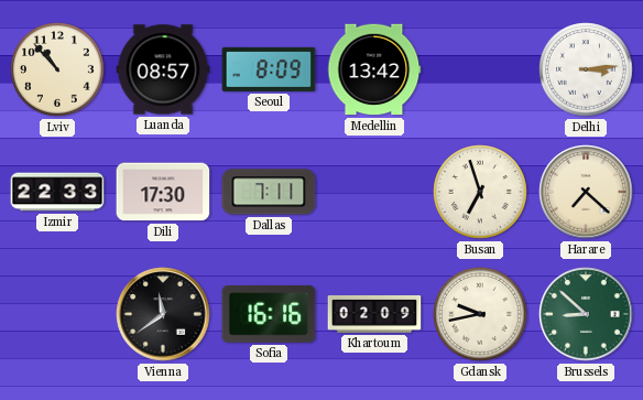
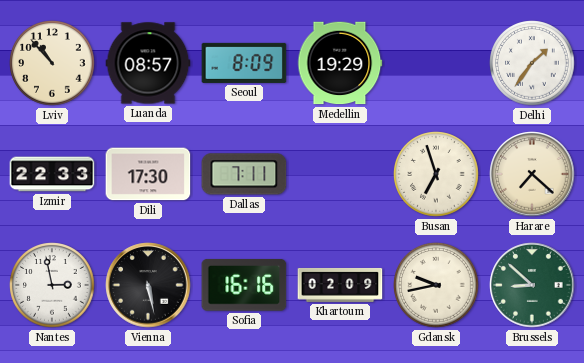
Medellin: 13:42 -> 19:29 (340, 63)
Delhi: 3:14 -> 1:36 (532, 63)
Nantes: none -> 2:58 (52, 285)
Vienna: 11:39 -> 5:28 (148, 285)
